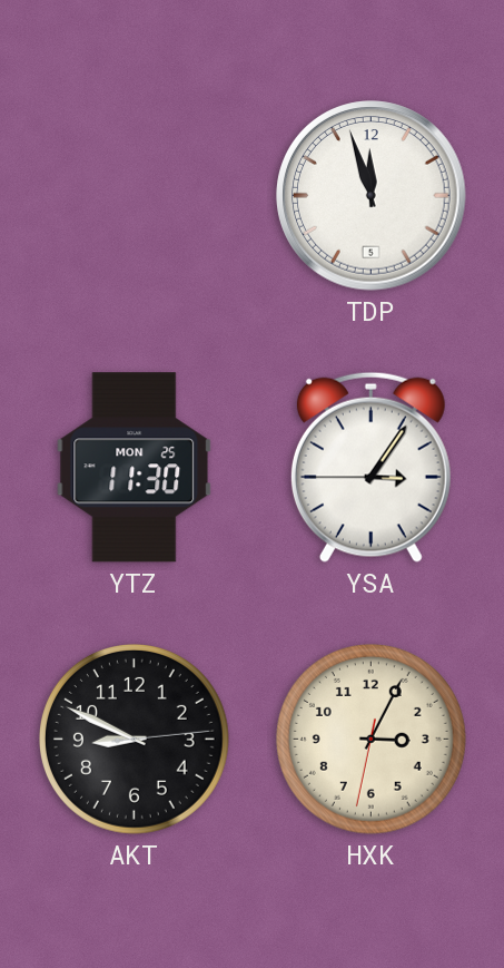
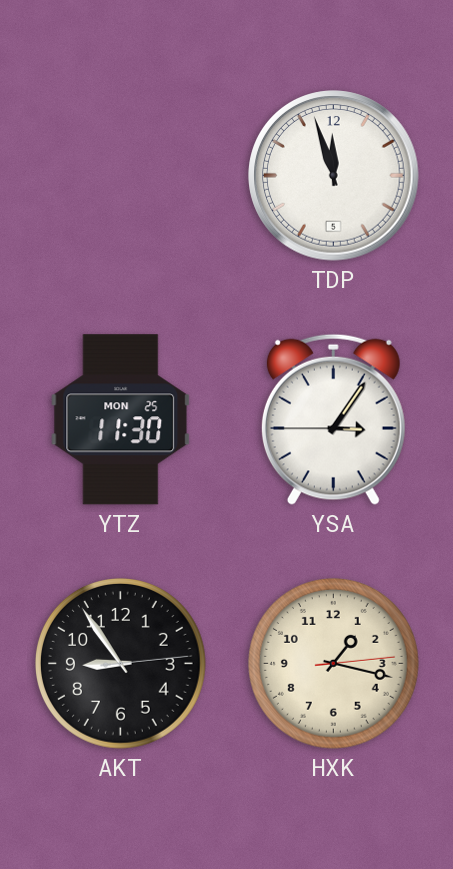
AKT: 8:49 -> 8:54 (120, 663)
HXK: 3:04 -> 1:17 (333, 663)
